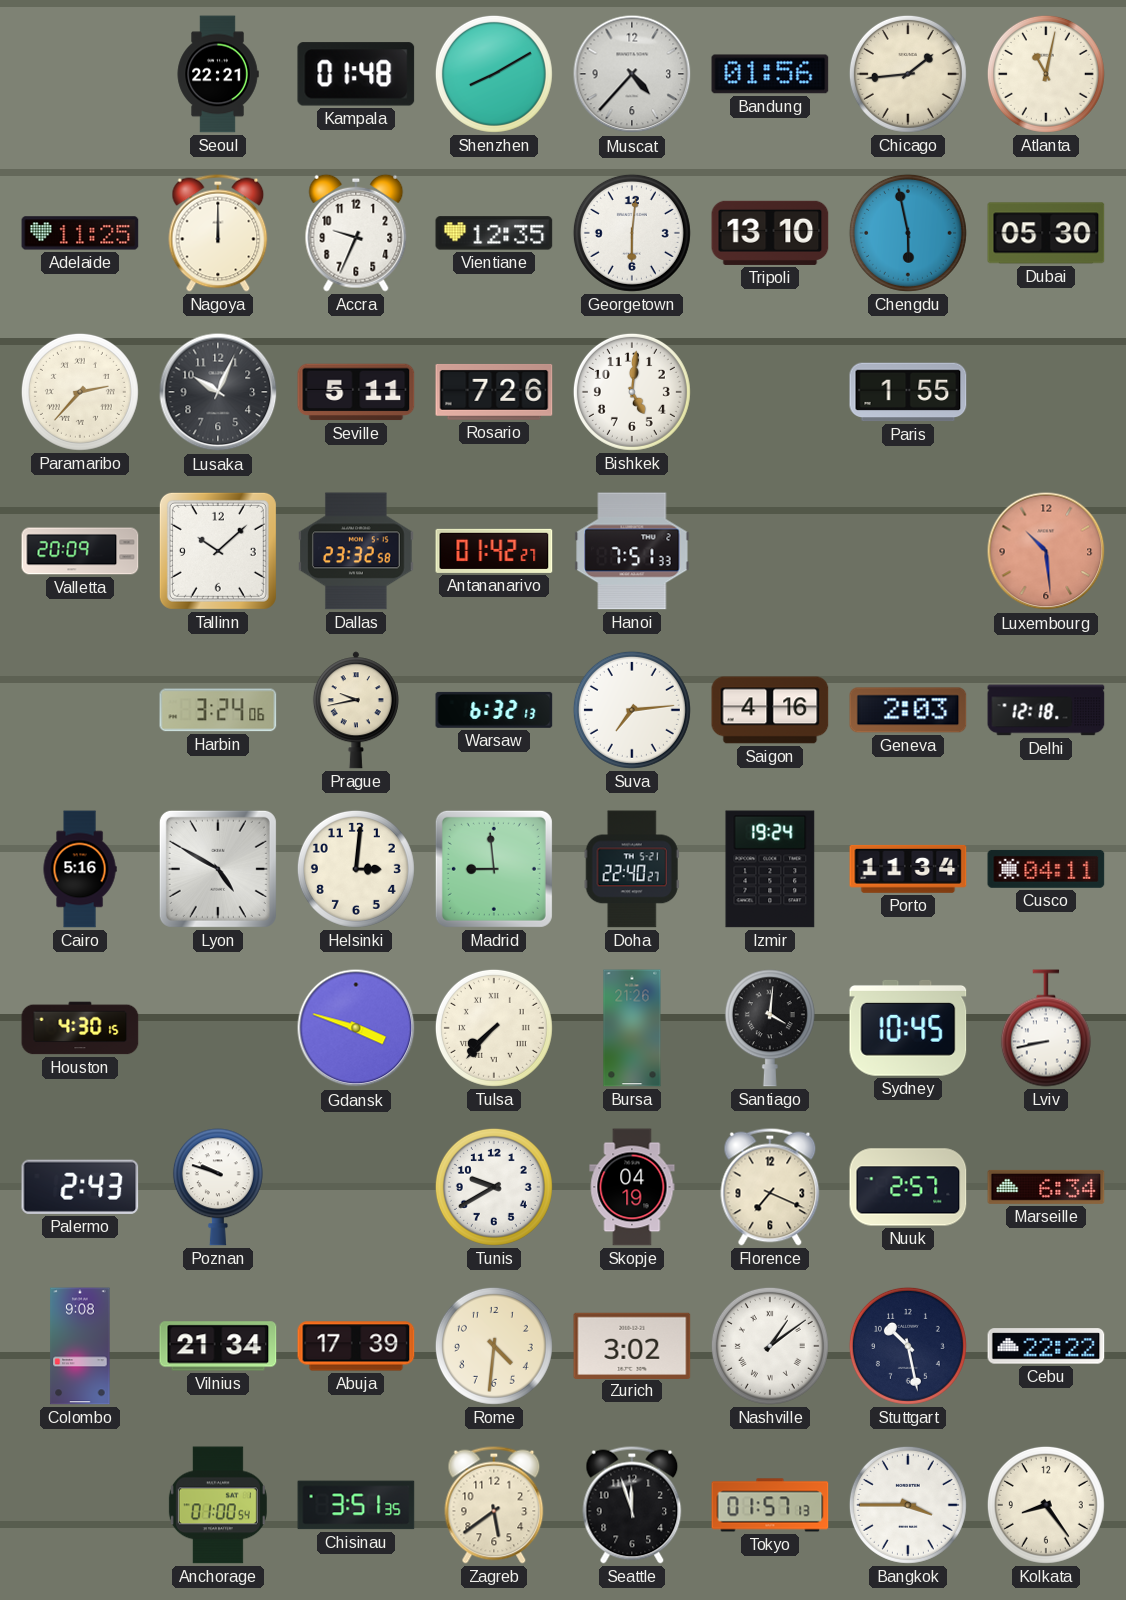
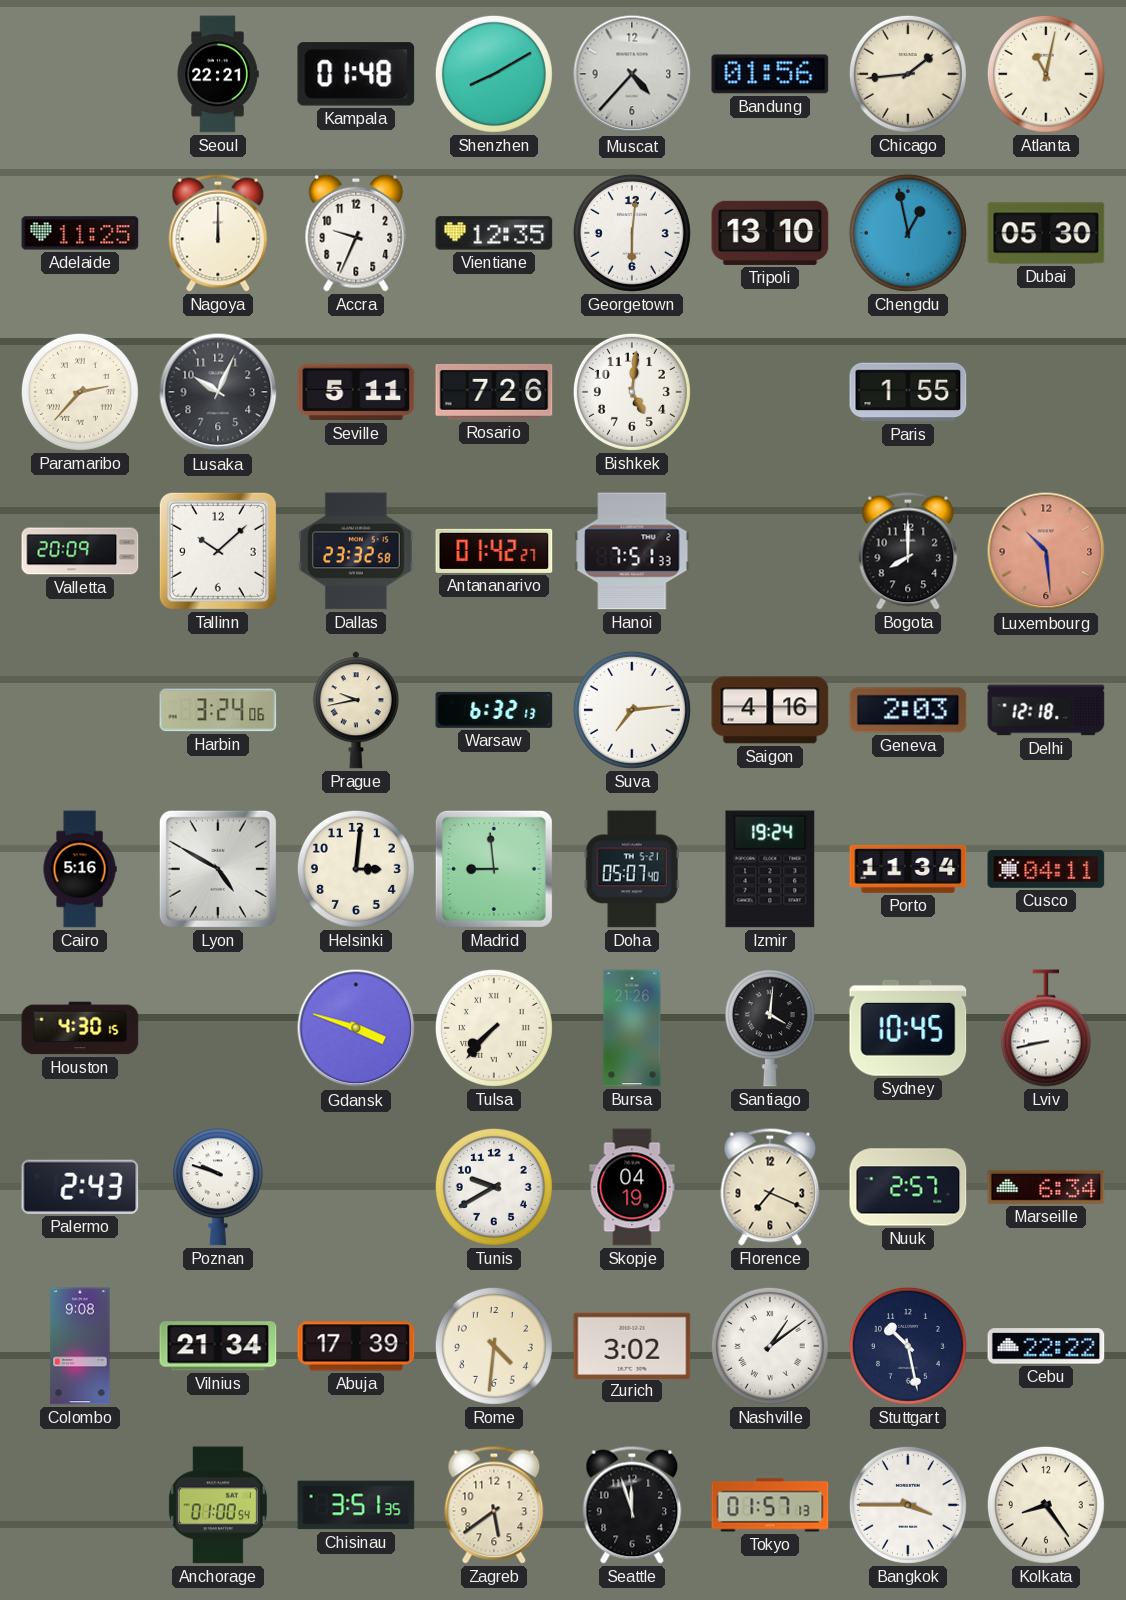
Chengdu: 5:58 -> 12:58 (908, 233)
Bogota: none -> 8:00 (908, 551)
Doha: 22:40 -> 05:07 (632, 869)
